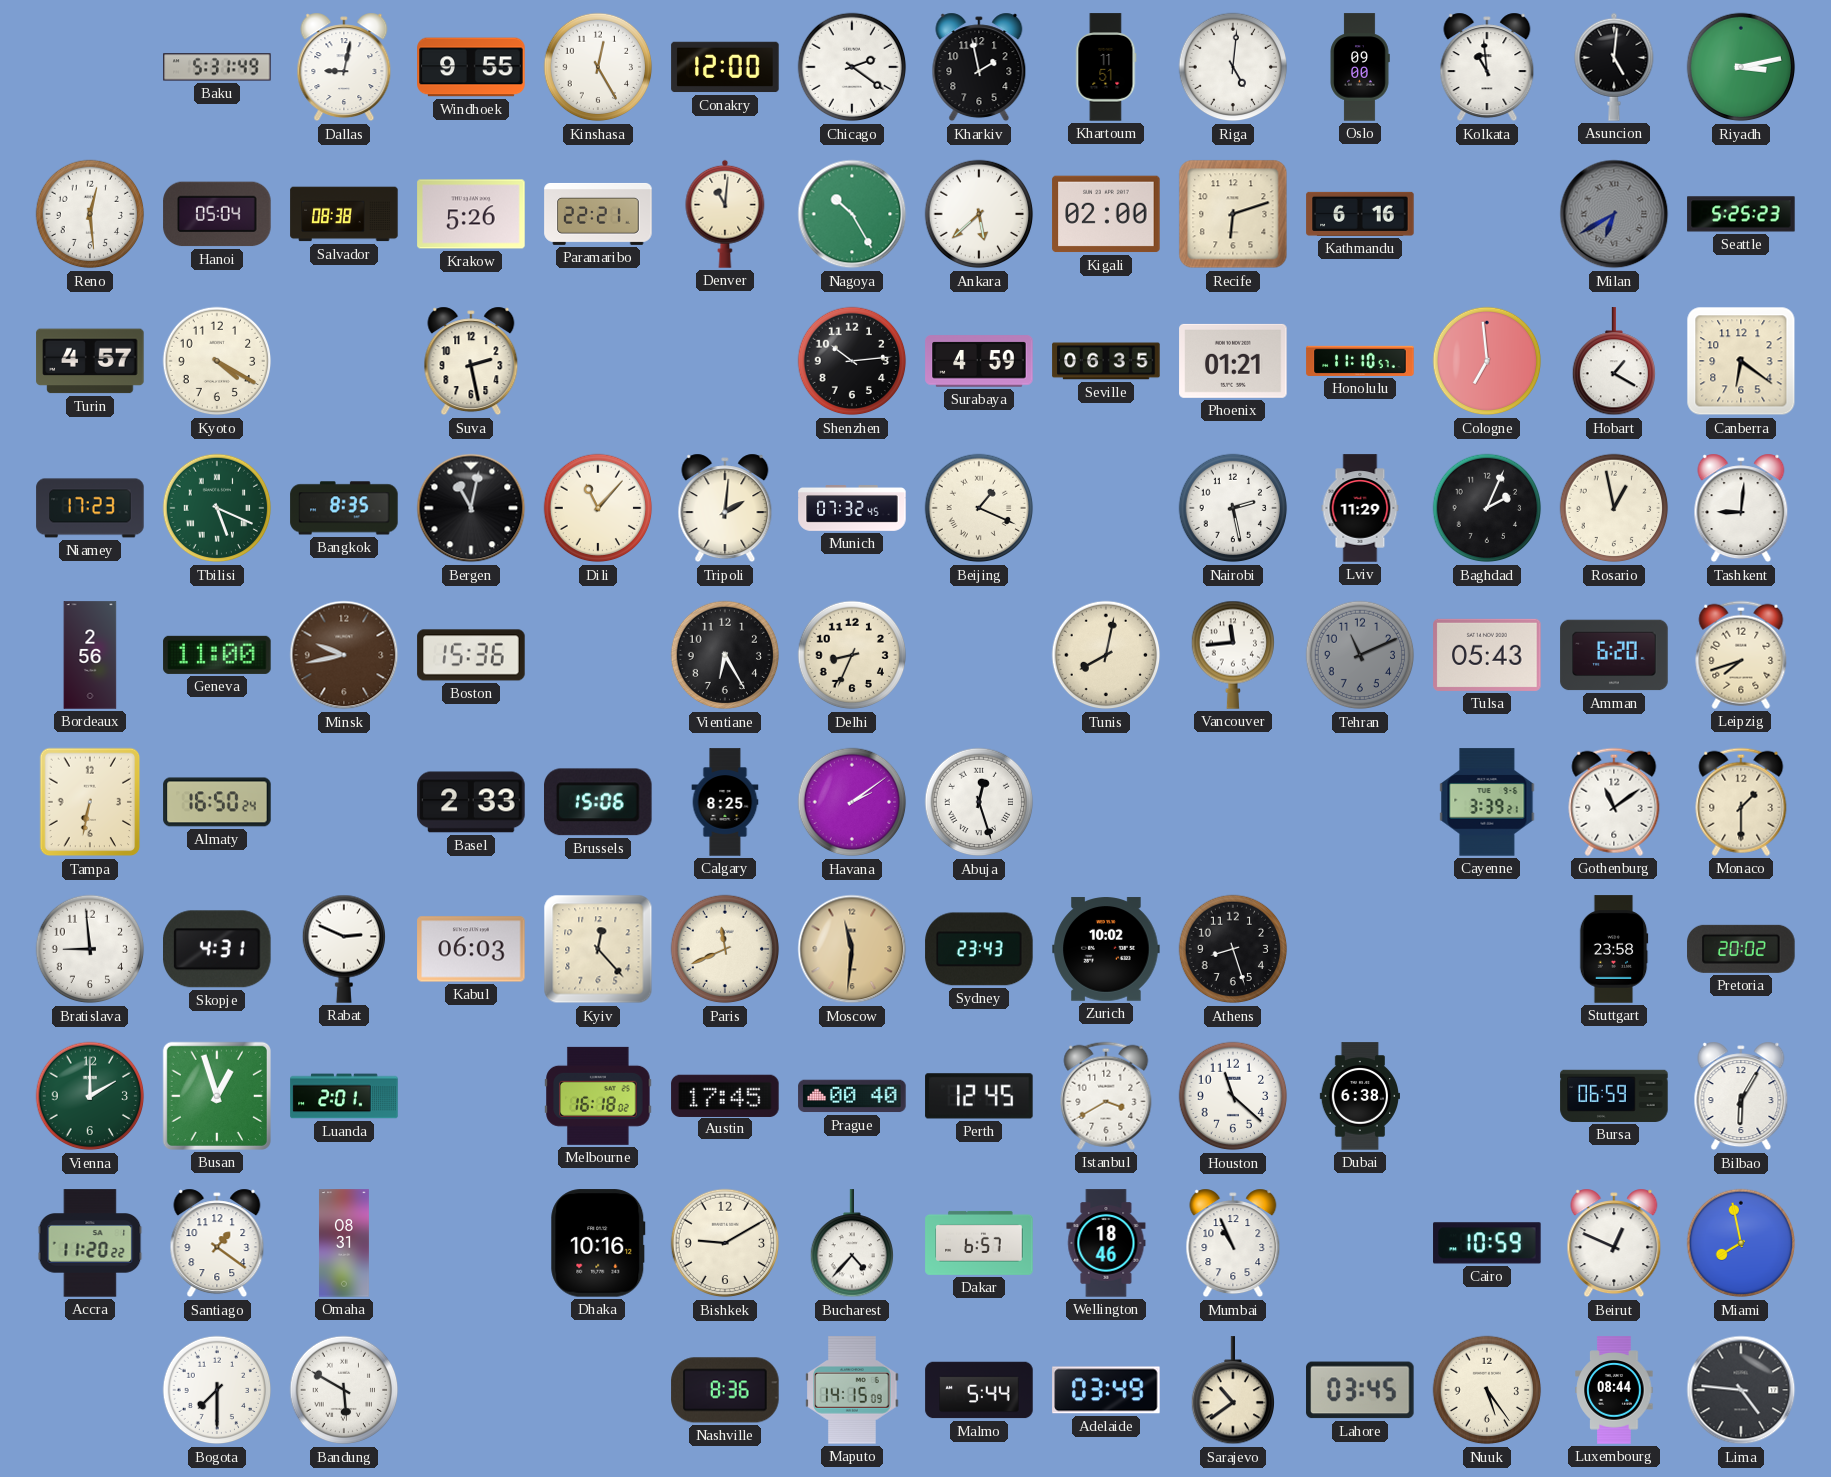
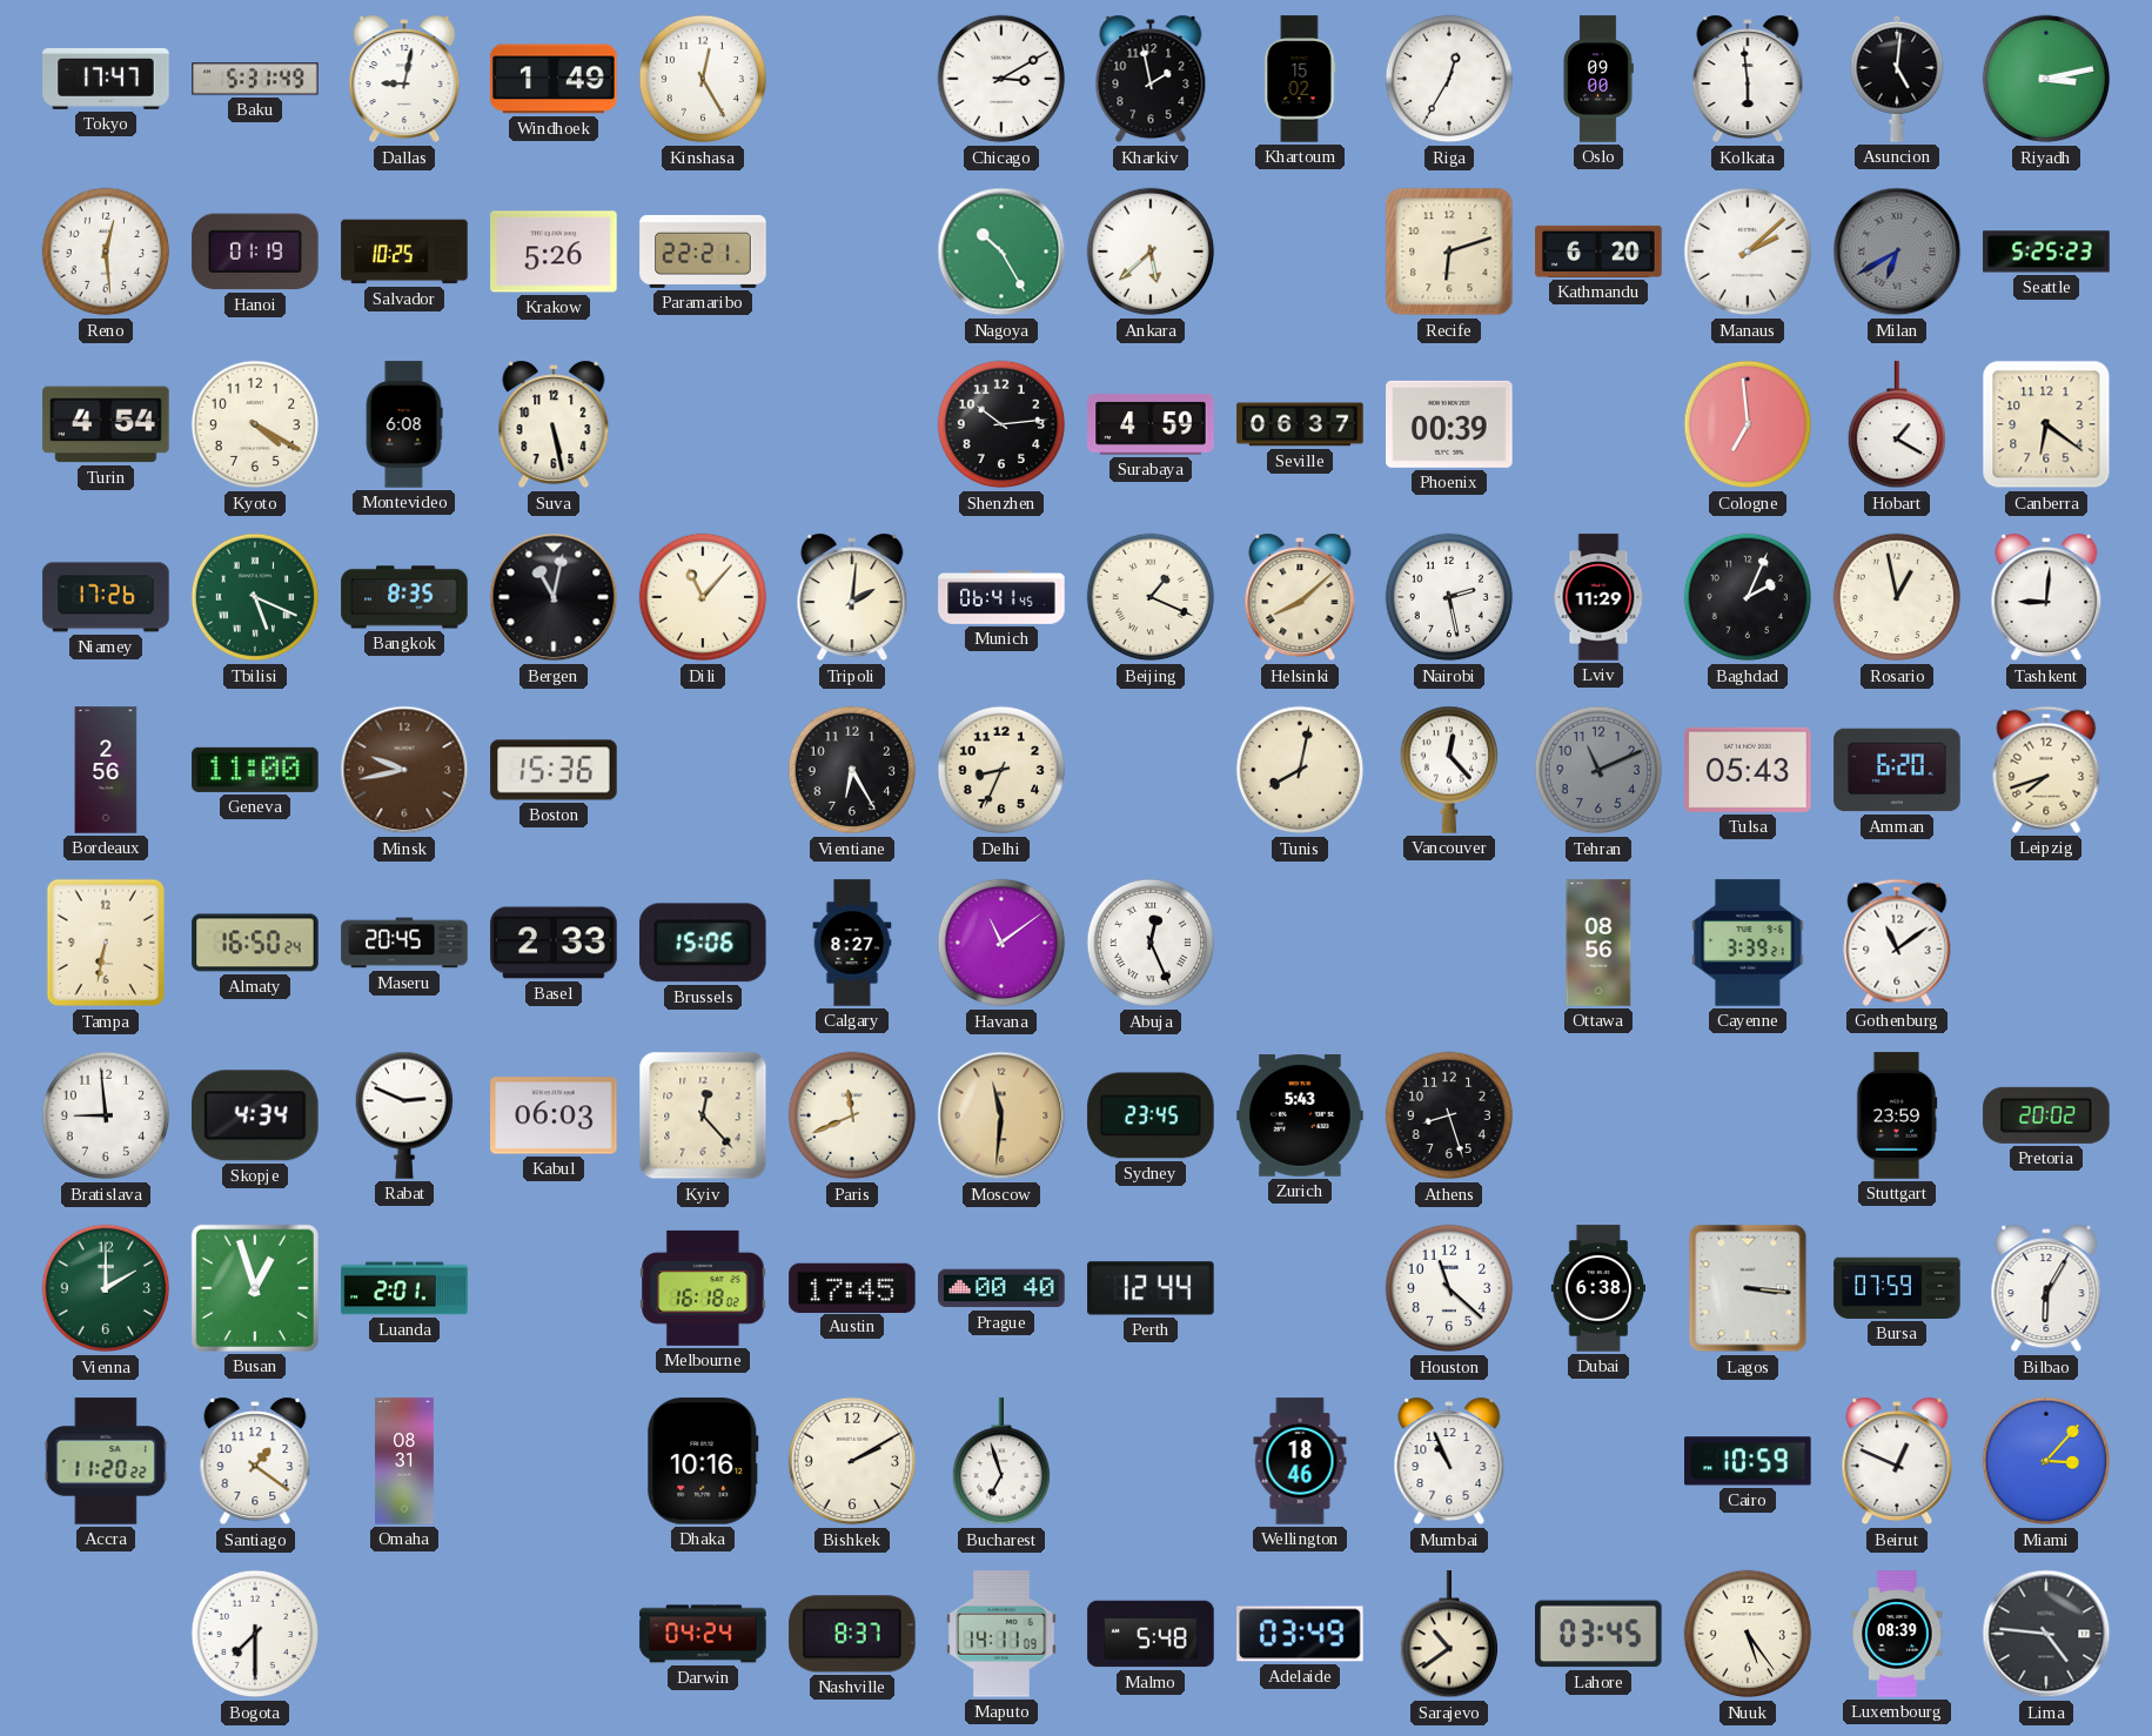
Tokyo: none -> 17:47 (106, 80)
Windhoek: 9:55 -> 1:49 (554, 79)
Conakry: 12:00 -> none (725, 67)
Chicago: 2:21 -> 3:10 (1001, 79)
Khartoum: 11:51 -> 15:02 (1300, 79)
Riga: 5:01 -> 12:35 (1449, 79)
Kolkata: 10:59 -> 5:59 (1748, 79)
Hanoi: 05:04 -> 01:19 (255, 252)
Salvador: 08:38 -> 10:25 (404, 252)
Denver: 11:01 -> none (725, 214)
Kigali: 02:00 -> none (1106, 214)
Kathmandu: 6:16 -> 6:20 (1598, 252)
Manaus: none -> 2:08 (1748, 252)
Turin: 4:57 -> 4:54 (106, 424)
Montevideo: none -> 6:08 (404, 424)
Suva: 2:28 -> 5:28 (554, 424)
Seville: 06:35 -> 06:37 (1300, 424)
Phoenix: 01:21 -> 00:39 (1449, 424)
Honolulu: 11:10 -> none (1360, 361)
Niamey: 17:23 -> 17:26 (106, 597)
Munich: 07:32 -> 06:41 (1001, 598)
Helsinki: none -> 8:08 (1300, 597)
Vancouver: 11:44 -> 12:23 (1448, 770)
Maseru: none -> 20:45 (404, 943)
Calgary: 8:25 -> 8:27 (852, 943)
Havana: 2:09 -> 11:09 (1001, 943)
Abuja: 12:27 -> 12:26 (1151, 943)
Ottawa: none -> 08:56 (1598, 943)
Monaco: 1:30 -> none (1741, 802)
Skopje: 4:31 -> 4:34 (256, 1115)
Sydney: 23:43 -> 23:45 (1151, 1115)
Zurich: 10:02 -> 5:43 (1300, 1115)
Stuttgart: 23:58 -> 23:59 (1897, 1115)
Perth: 12:45 -> 12:44 (1151, 1288)
Istanbul: 3:40 -> none (1106, 1096)
Lagos: none -> 3:16 (1748, 1288)
Bursa: 06:59 -> 07:59 (1897, 1288)
Bishkek: 9:10 -> 2:10 (852, 1461)
Bucharest: 4:37 -> 6:57 (1000, 1462)
Dakar: 6:57 -> none (979, 1243)
Miami: 7:58 -> 3:07 (2046, 1461)
Bandung: 5:50 -> none (344, 1390)
Darwin: none -> 04:24 (703, 1634)
Nashville: 8:36 -> 8:37 (852, 1634)
Maputo: 14:15 -> 14:11 (1001, 1634)
Malmo: 5:44 -> 5:48 (1151, 1634)
Luxembourg: 08:44 -> 08:39 (1897, 1634)
